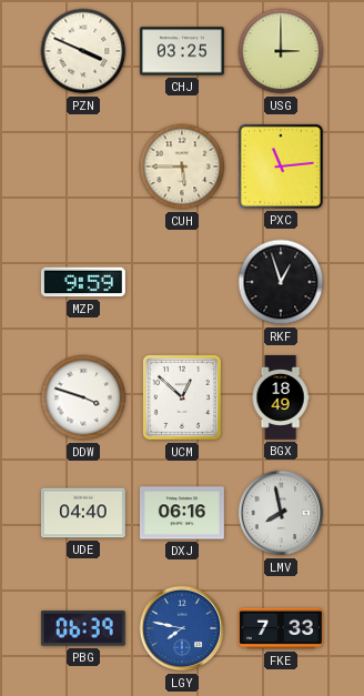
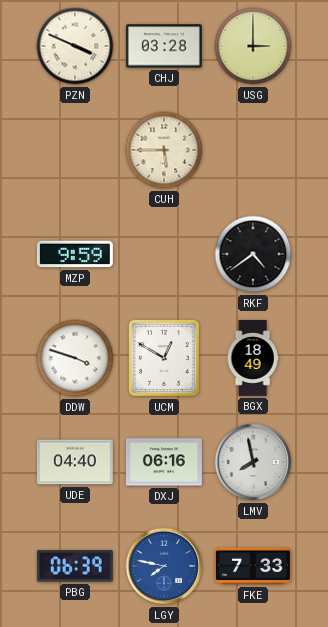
CHJ: 03:25 -> 03:28 (164, 46)
PXC: 11:14 -> none (281, 167)
RKF: 12:57 -> 4:39 (253, 254)
UCM: 12:52 -> 12:50 (164, 358)
